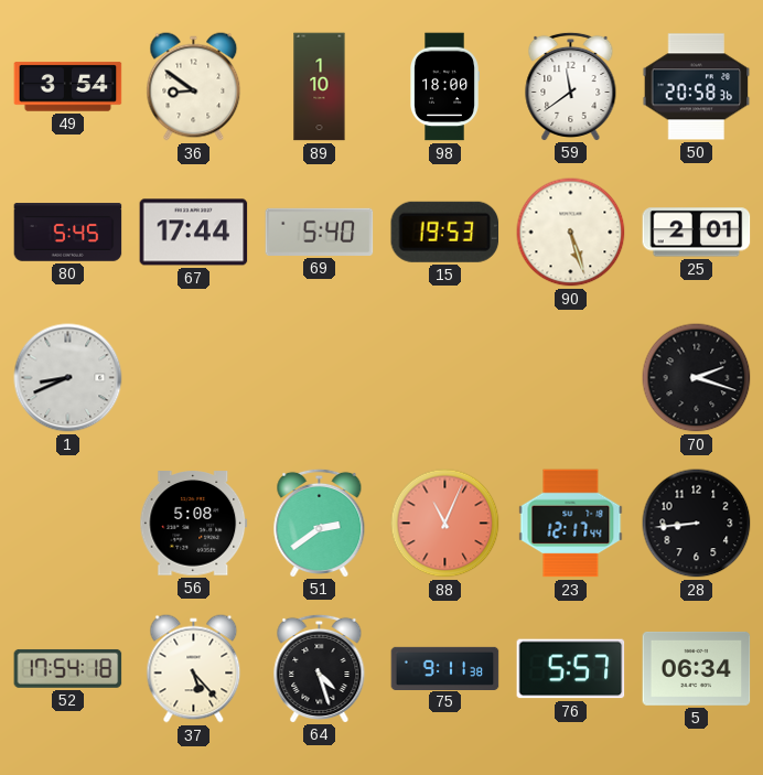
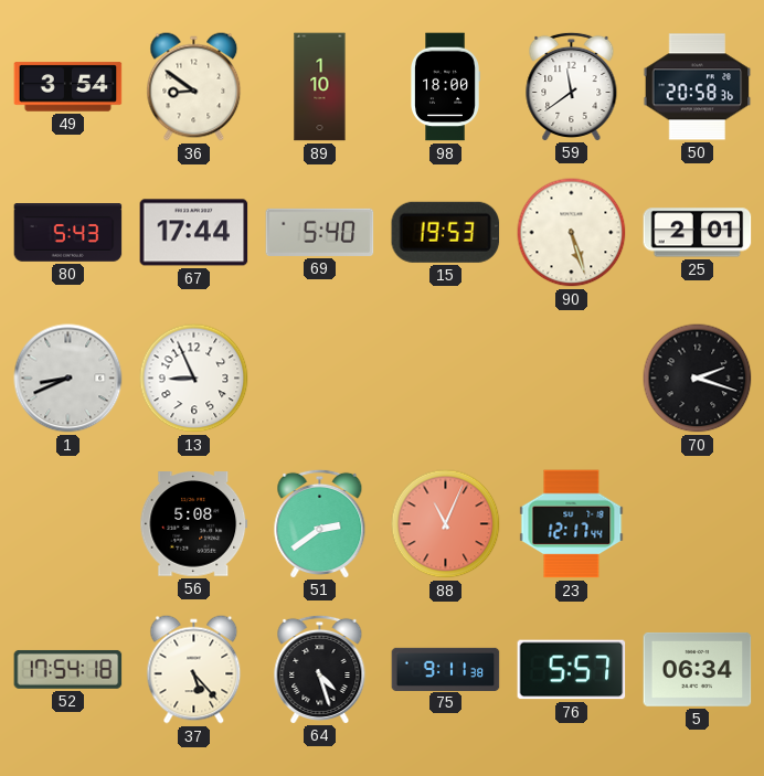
80: 5:45 -> 5:43 (68, 233)
13: none -> 8:56 (194, 379)
28: 8:44 -> none (697, 524)
